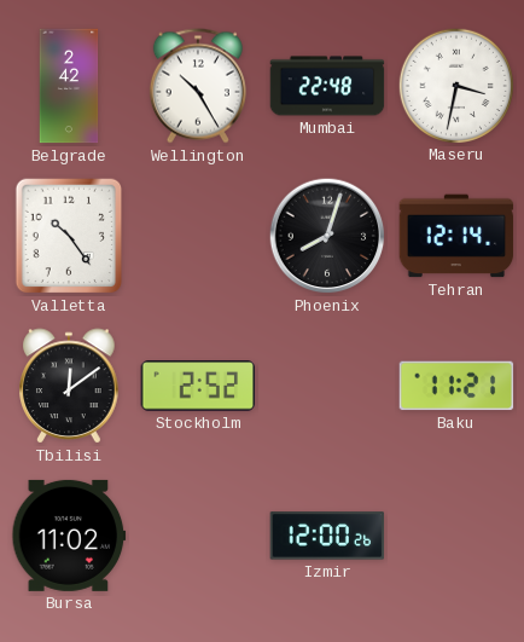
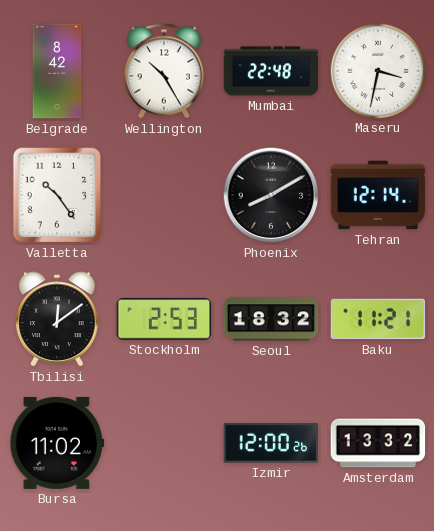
Belgrade: 2:42 -> 8:42 (57, 71)
Phoenix: 8:03 -> 8:10 (271, 195)
Stockholm: 2:52 -> 2:53 (164, 319)
Seoul: none -> 18:32 (271, 319)
Amsterdam: none -> 13:32 (378, 443)
